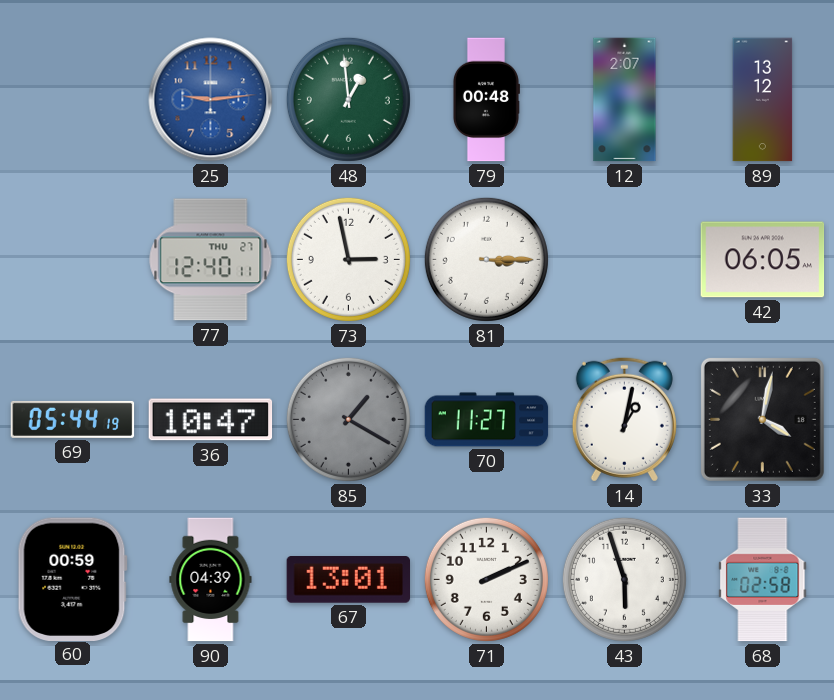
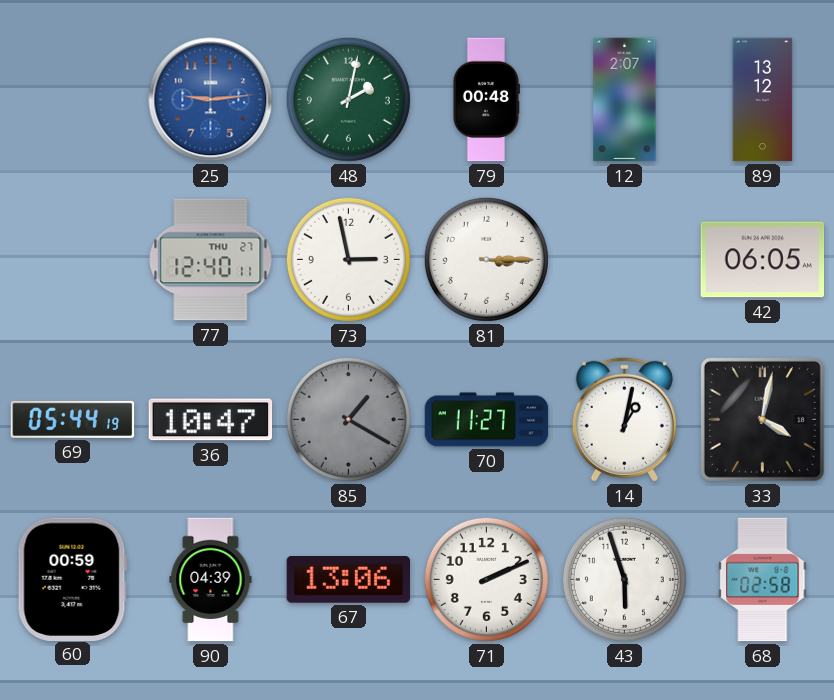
48: 12:59 -> 2:02 (348, 99)
67: 13:01 -> 13:06 (348, 580)
